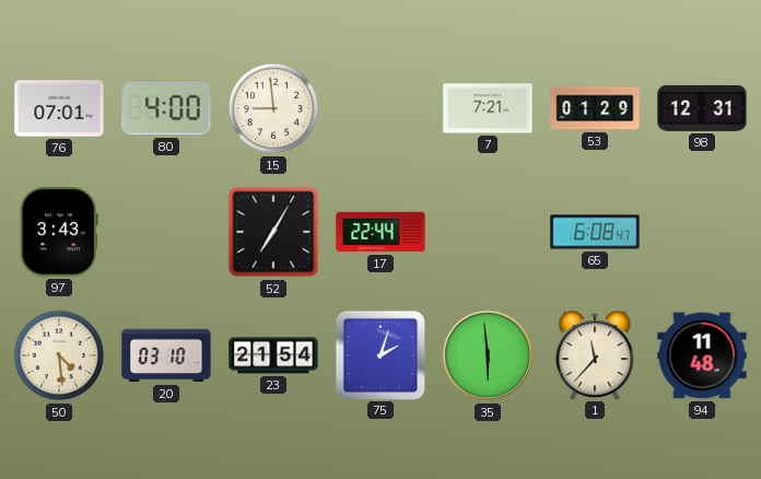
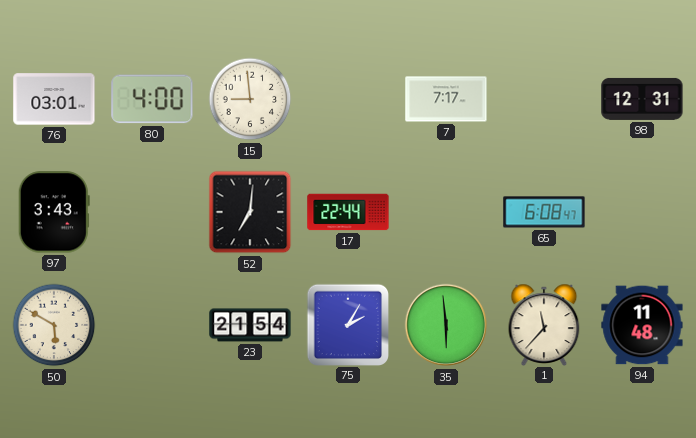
76: 07:01 -> 03:01 (54, 99)
7: 7:21 -> 7:17 (446, 99)
53: 01:29 -> none (595, 108)
52: 7:05 -> 7:01 (250, 212)
50: 4:29 -> 5:50 (54, 325)
20: 03:10 -> none (166, 355)
75: 2:03 -> 2:05 (347, 324)
